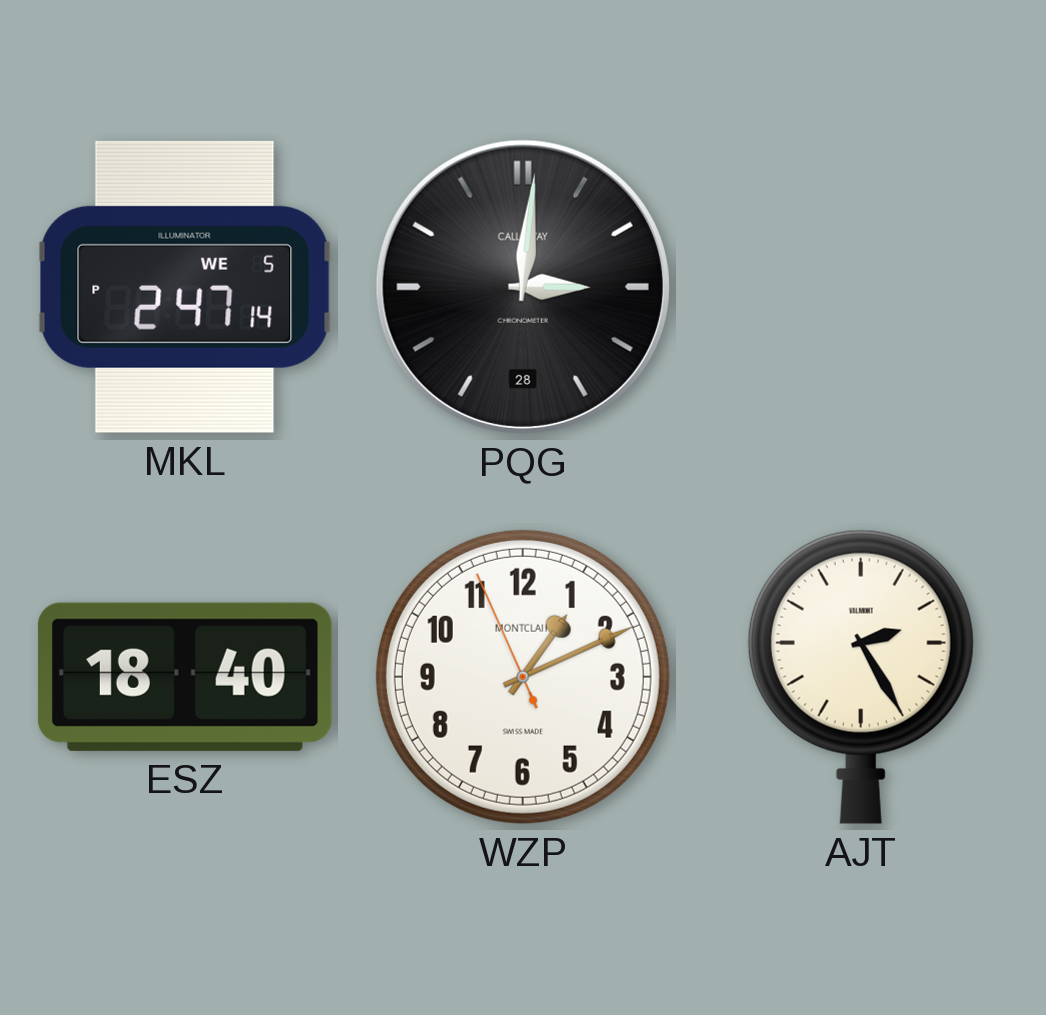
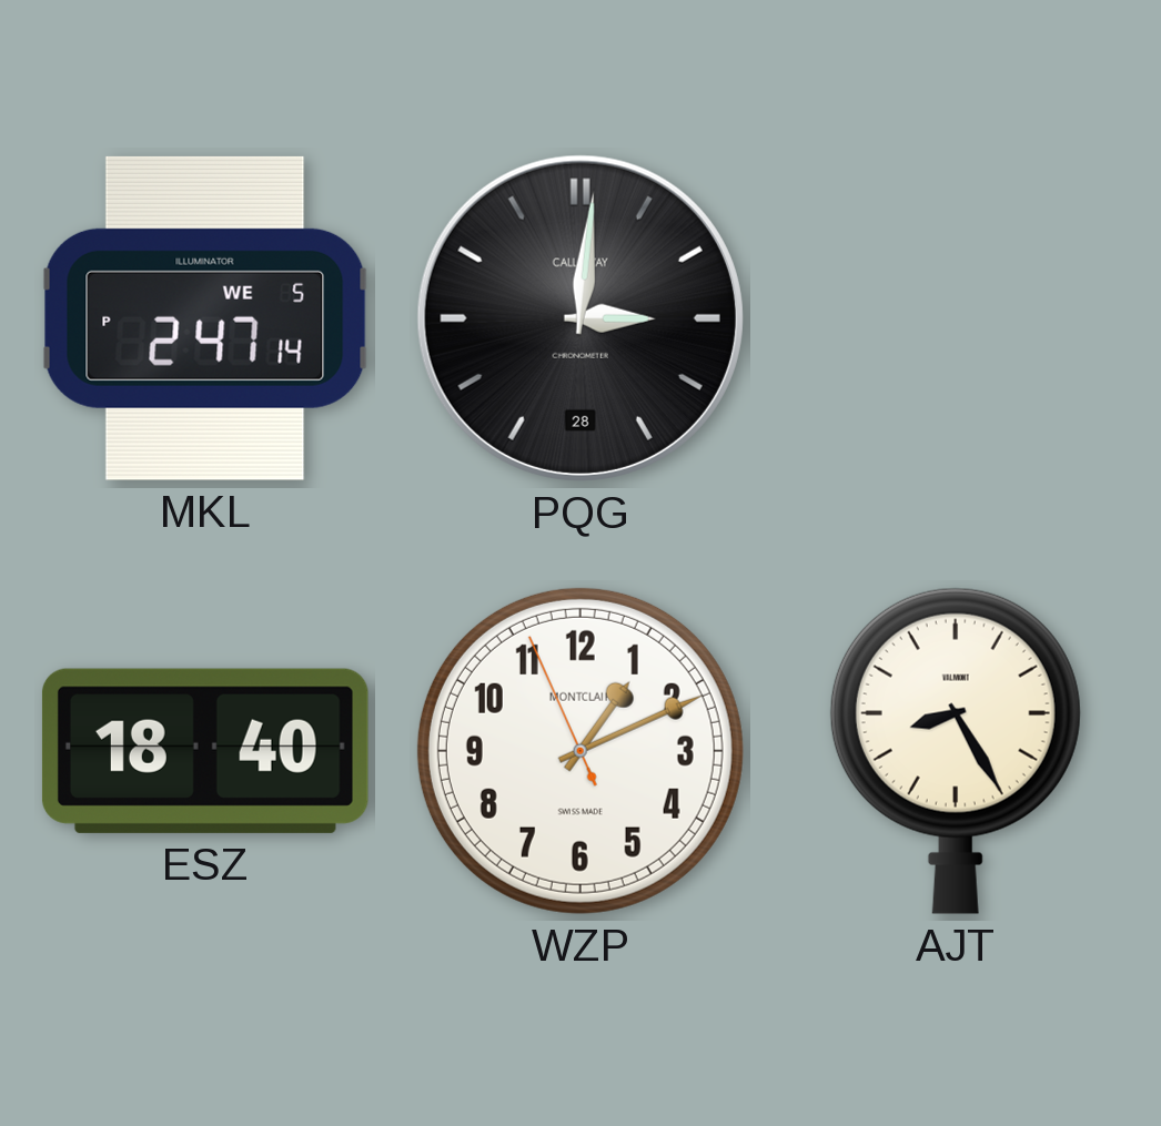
AJT: 2:25 -> 8:25 (956, 751)
